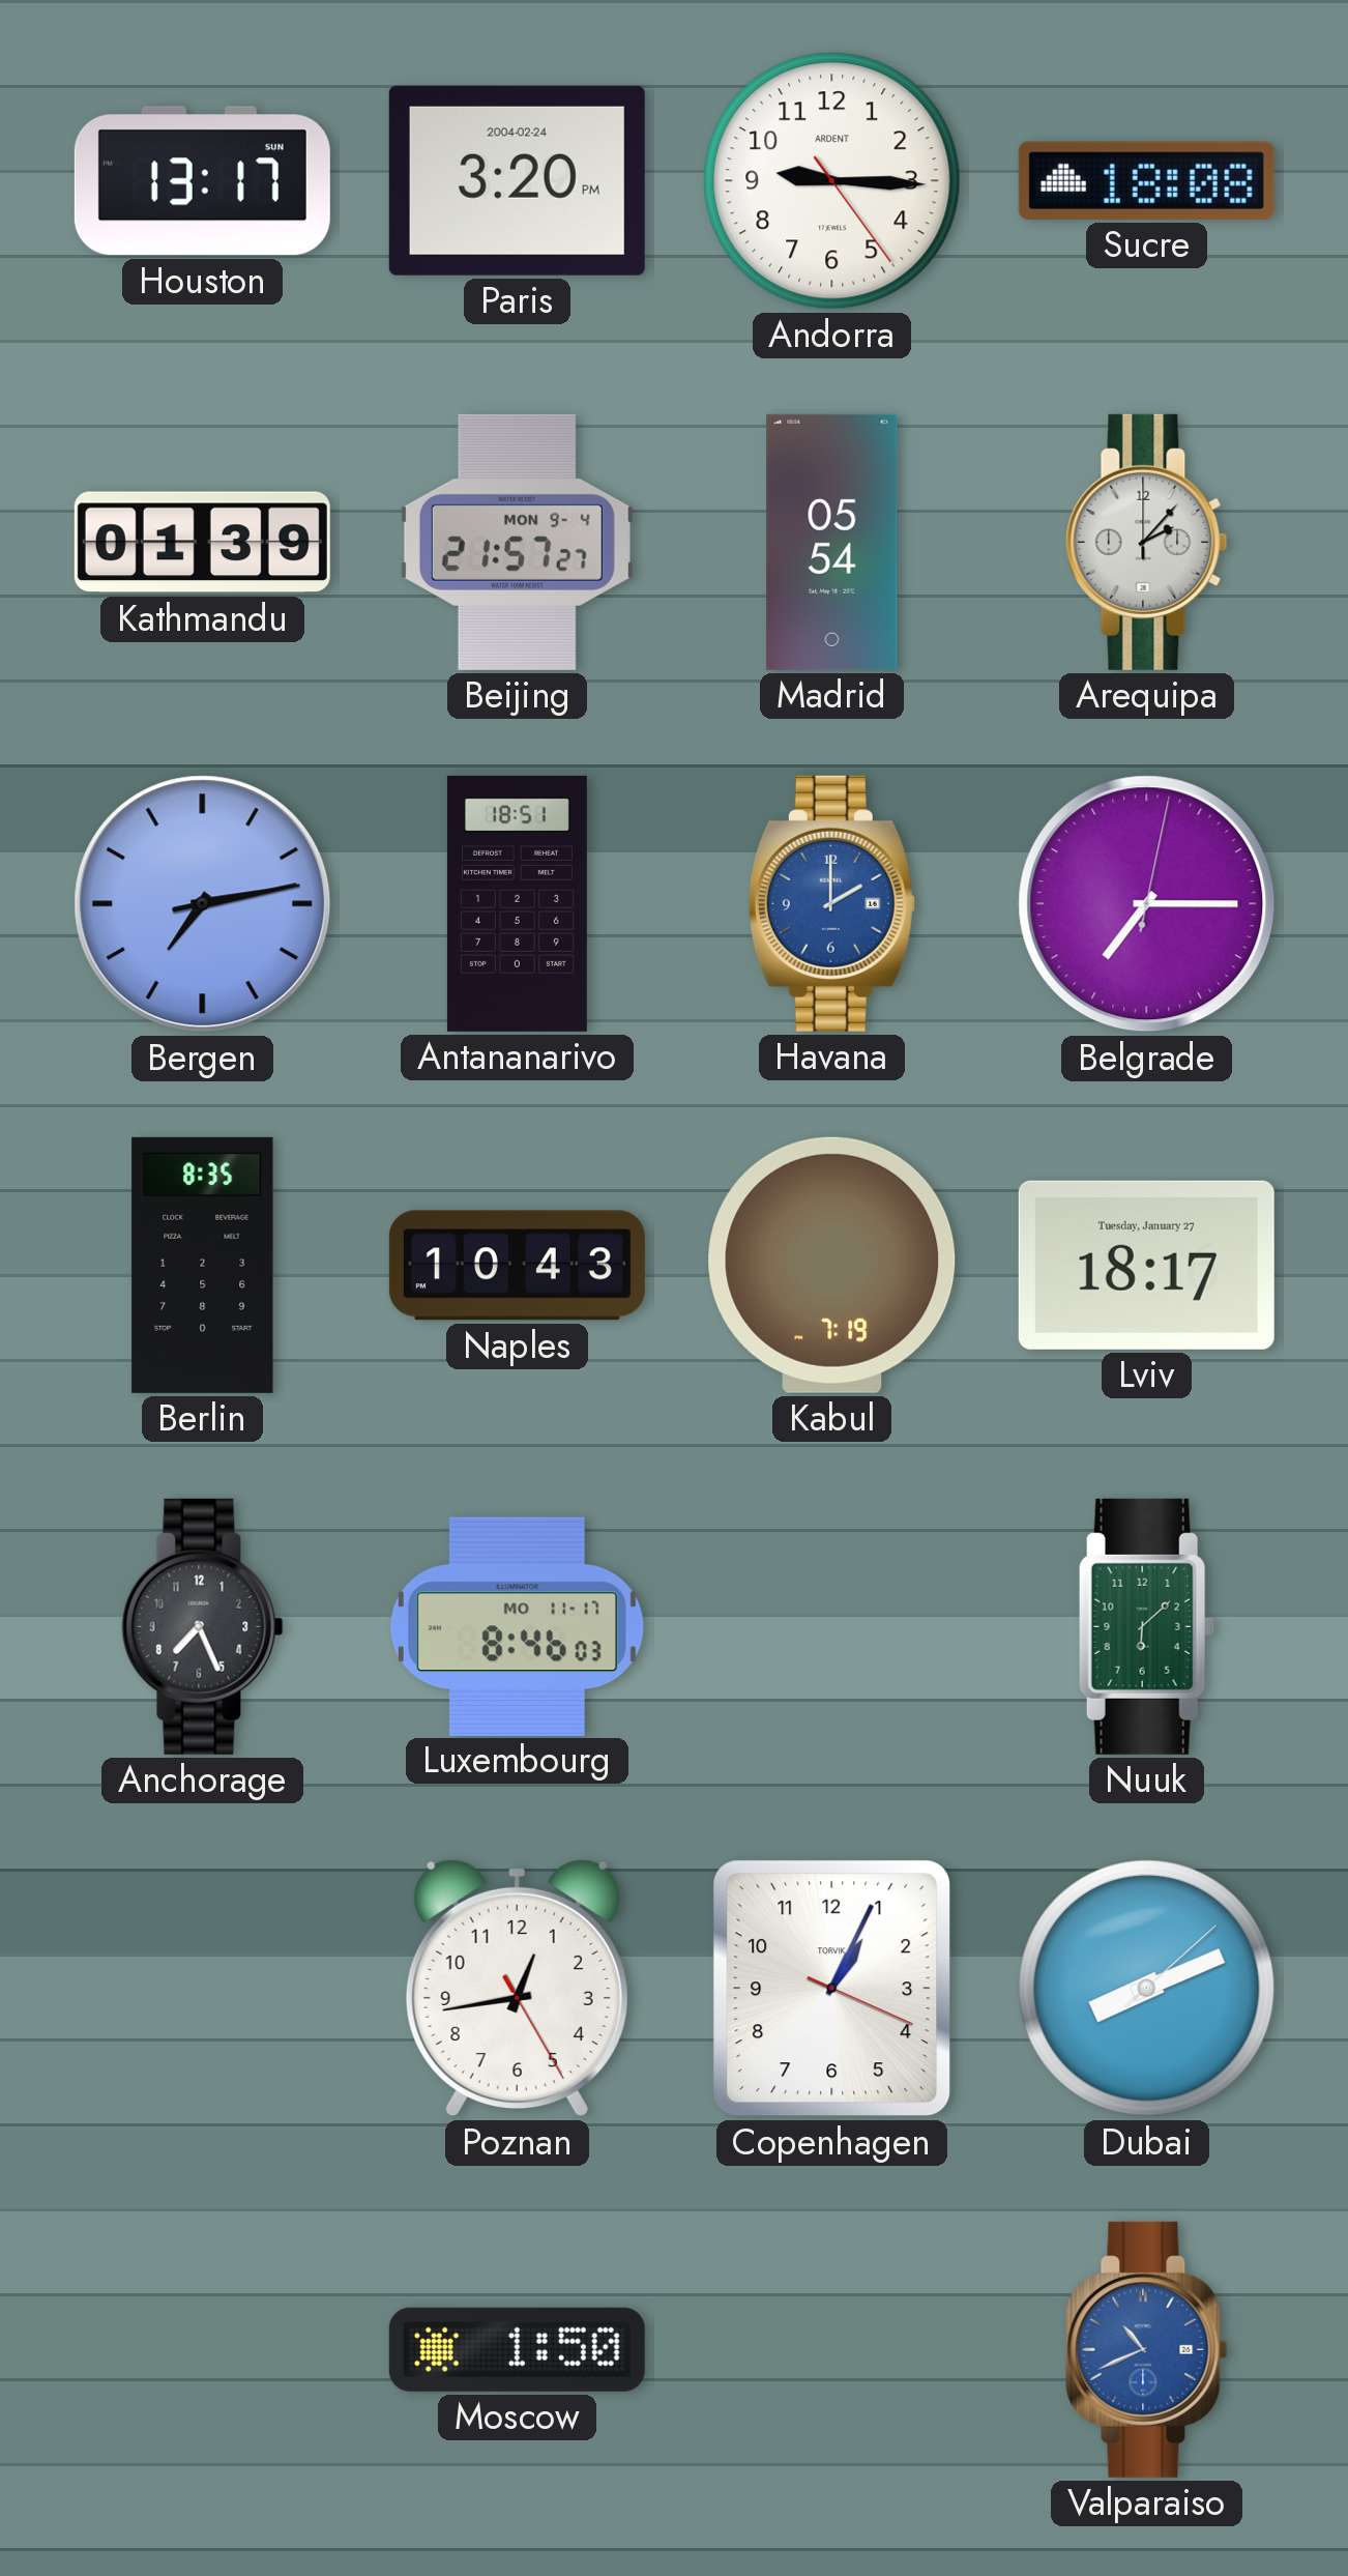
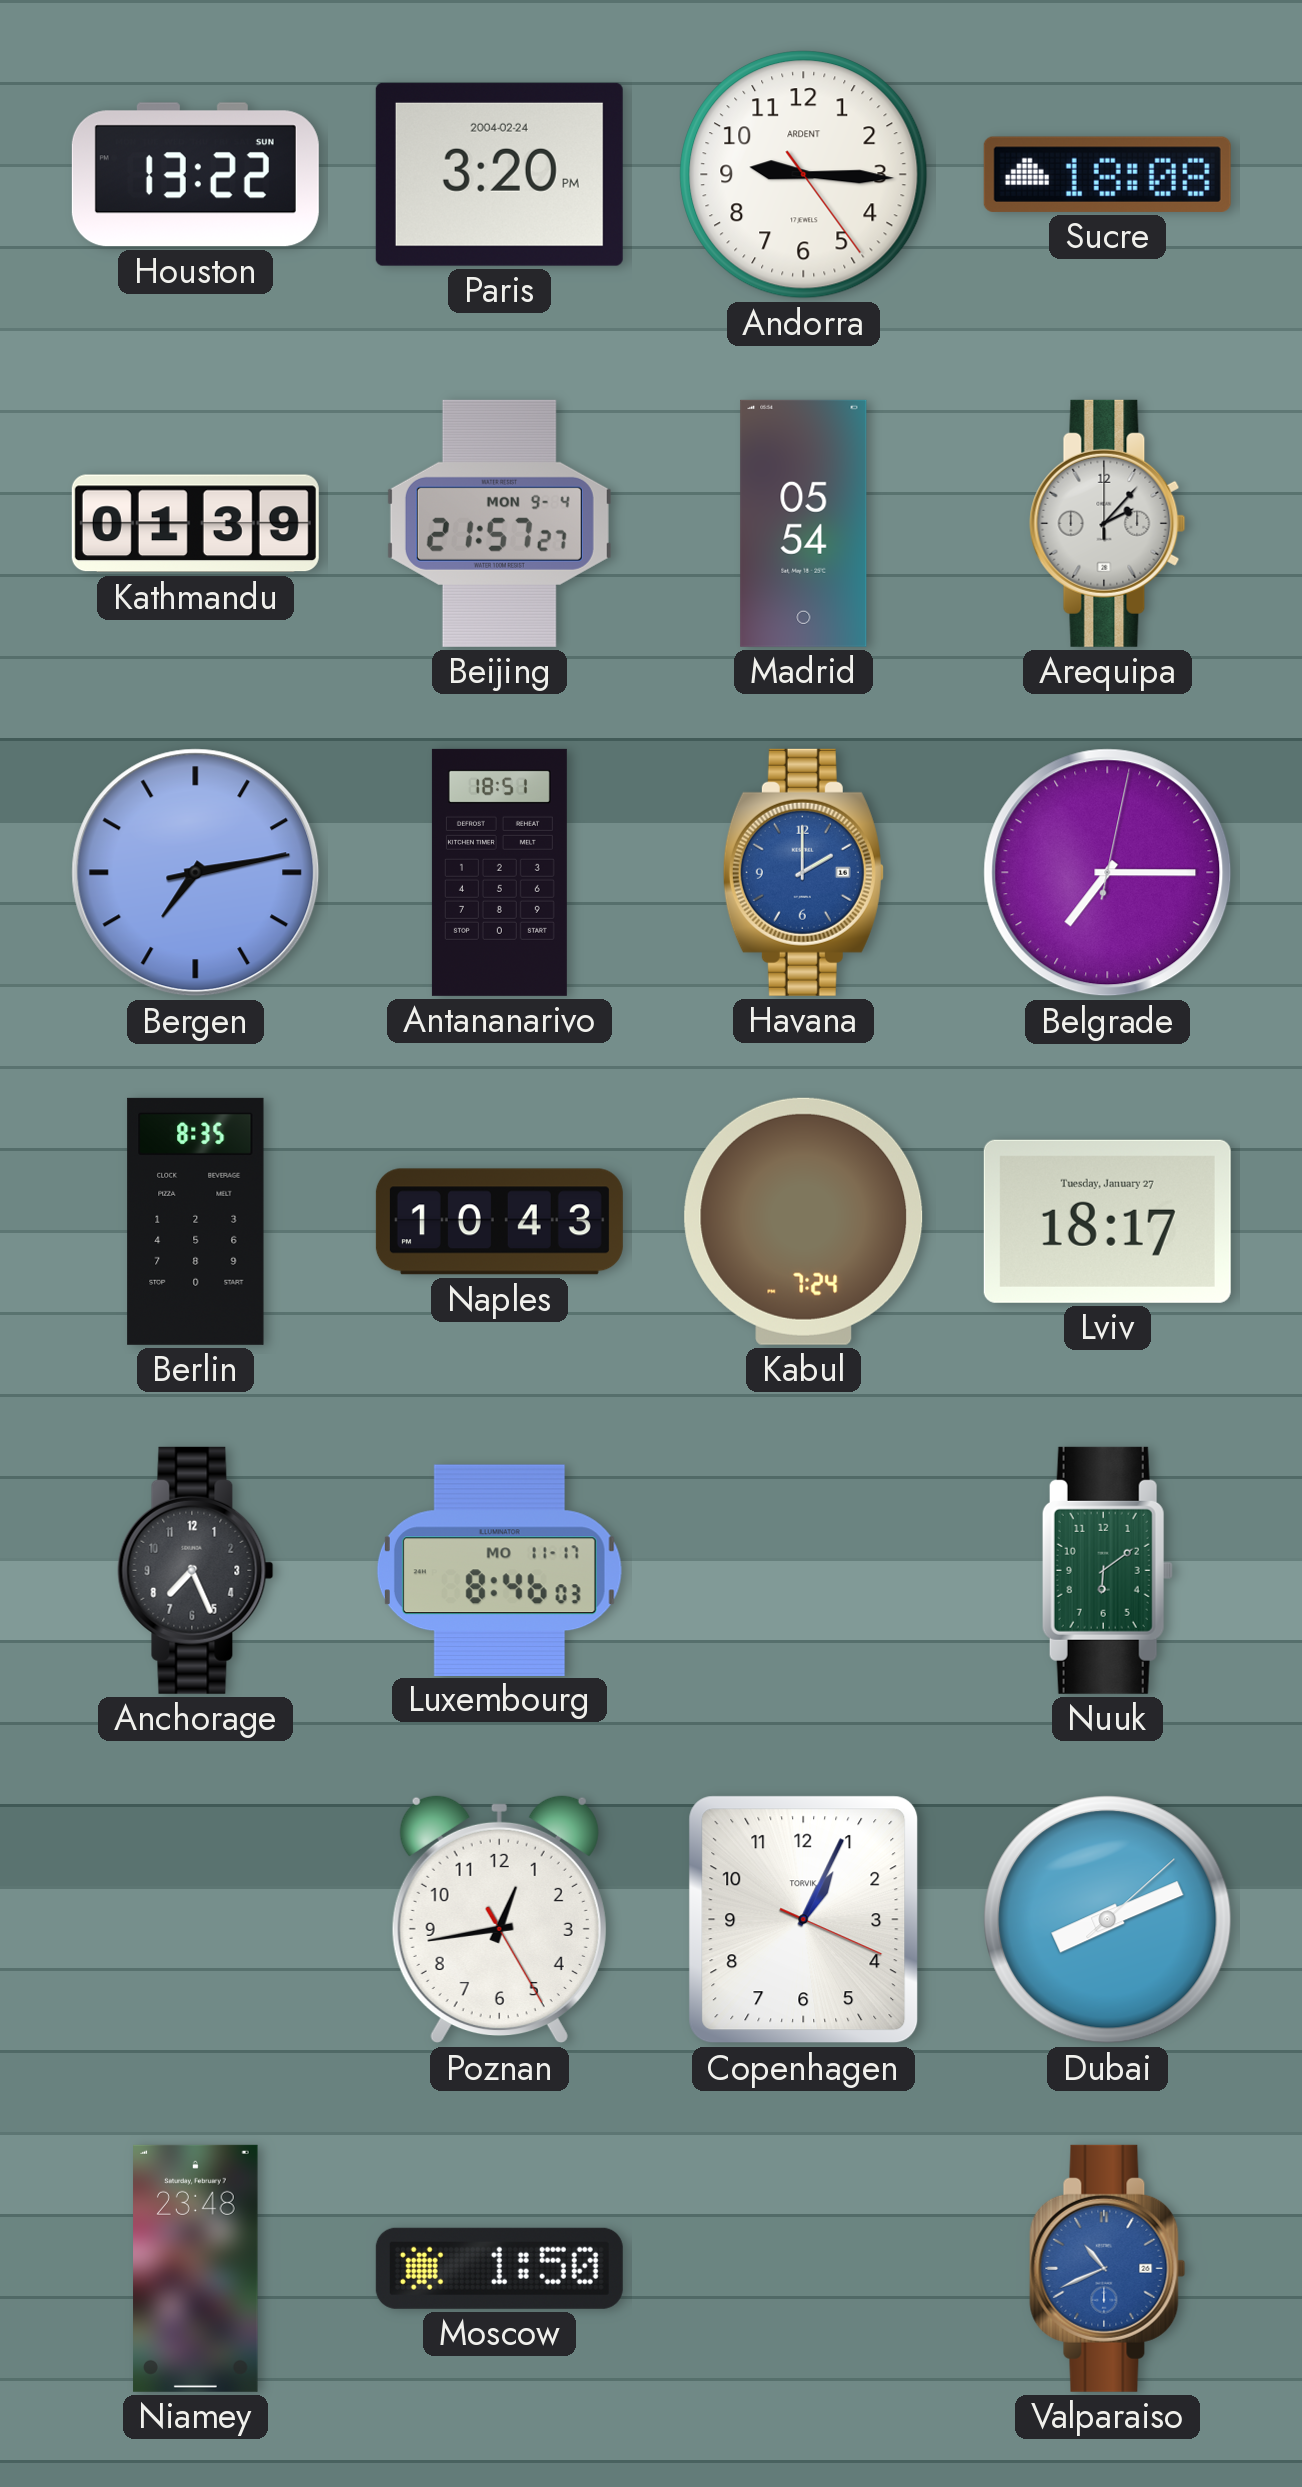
Houston: 13:17 -> 13:22 (195, 175)
Kabul: 7:19 -> 7:24 (804, 1221)
Nuuk: 6:08 -> 6:09 (1107, 1570)
Niamey: none -> 23:48 (196, 2268)
